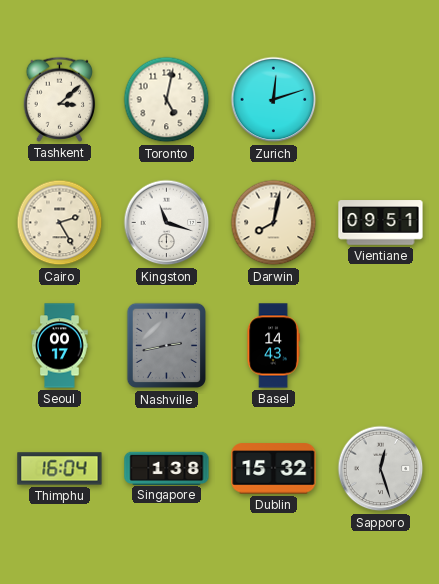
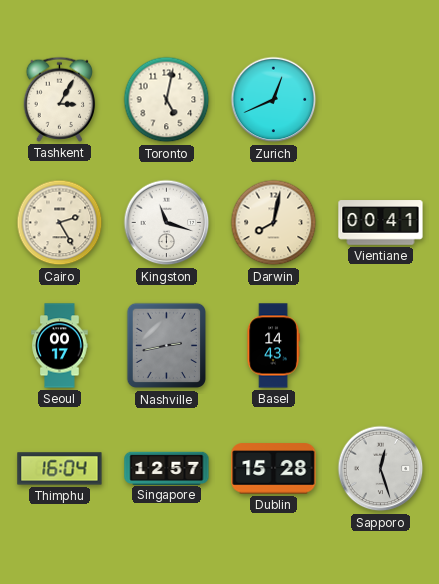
Tashkent: 3:08 -> 3:05 (60, 99)
Zurich: 12:12 -> 12:41 (274, 100)
Vientiane: 09:51 -> 00:41 (381, 223)
Singapore: 1:38 -> 12:57 (167, 468)
Dublin: 15:32 -> 15:28 (274, 469)
